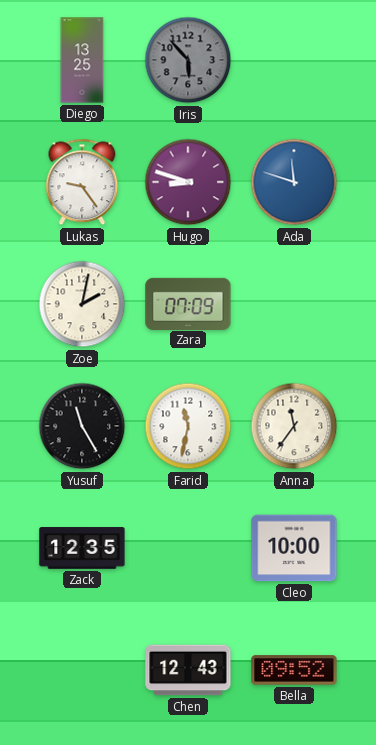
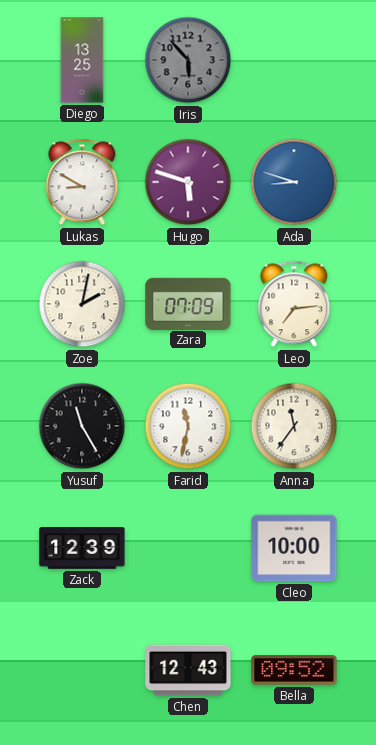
Lukas: 9:24 -> 8:50 (82, 182)
Hugo: 8:48 -> 5:48 (188, 182)
Ada: 11:48 -> 8:48 (294, 182)
Leo: none -> 7:14 (294, 304)
Zack: 12:35 -> 12:39 (82, 548)
